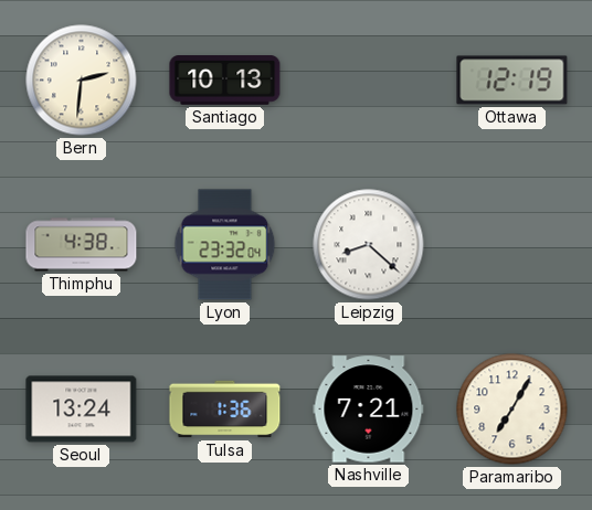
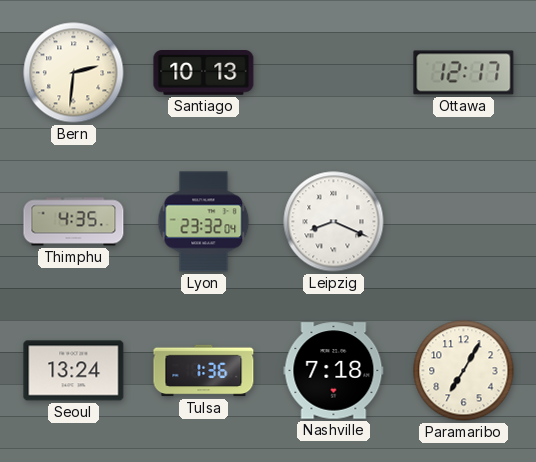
Ottawa: 12:19 -> 12:17 (464, 73)
Thimphu: 4:38 -> 4:35 (74, 222)
Leipzig: 8:22 -> 8:19 (334, 222)
Nashville: 7:21 -> 7:18 (334, 371)
